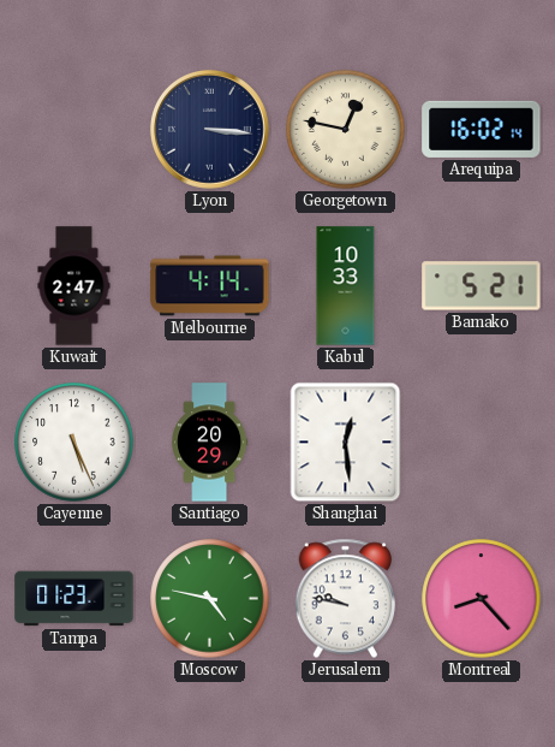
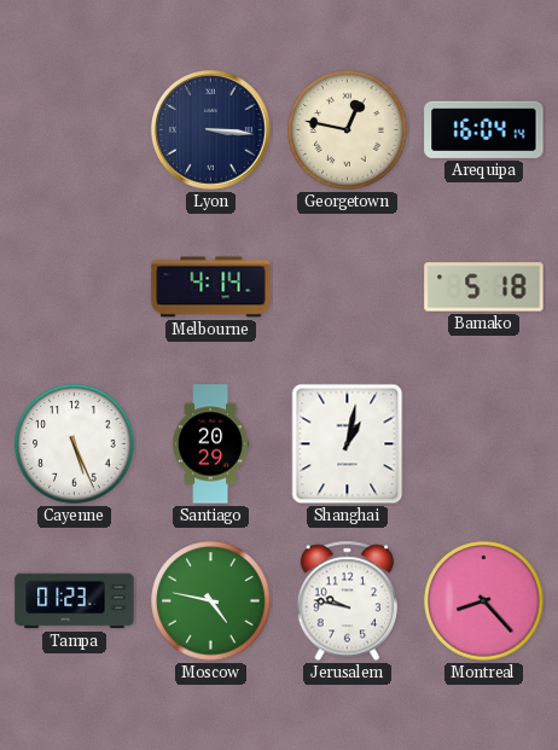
Arequipa: 16:02 -> 16:04 (484, 129)
Kuwait: 2:47 -> none (74, 286)
Kabul: 10:33 -> none (346, 286)
Bamako: 5:21 -> 5:18 (484, 287)
Shanghai: 12:29 -> 1:02 (348, 444)
